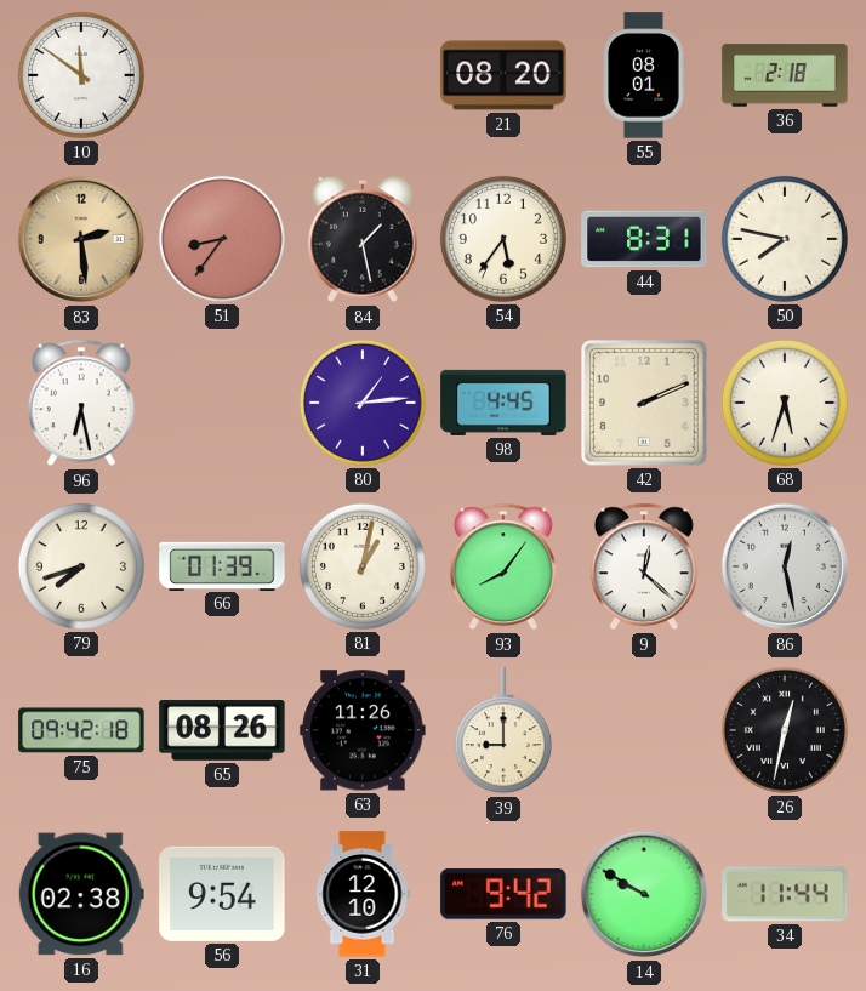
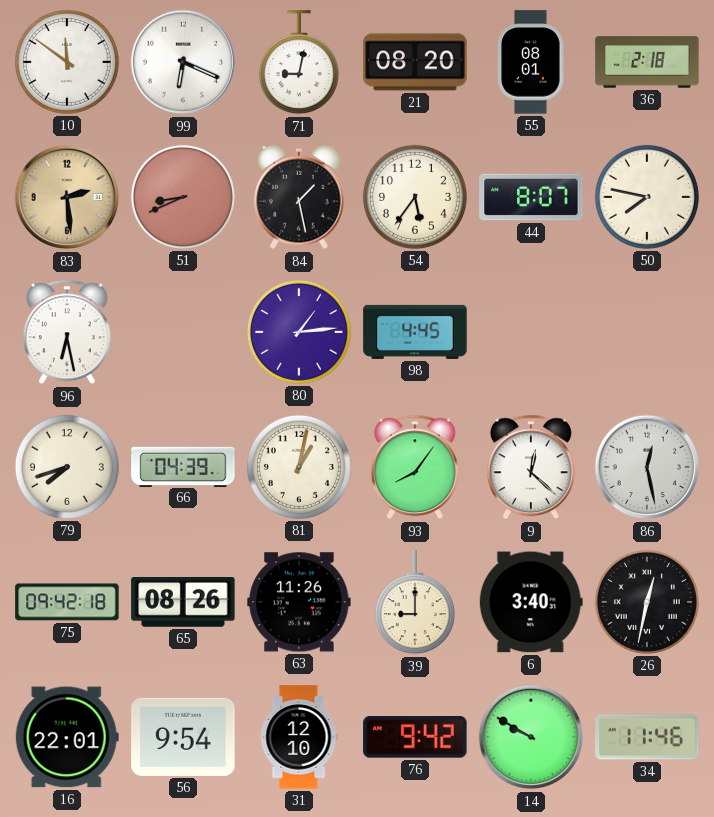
99: none -> 6:19 (183, 62)
71: none -> 9:02 (299, 63)
51: 8:36 -> 8:41 (183, 197)
44: 8:31 -> 8:07 (531, 197)
42: 2:11 -> none (644, 403)
68: 5:33 -> none (785, 403)
66: 01:39 -> 04:39 (183, 466)
6: none -> 3:40 (531, 602)
16: 02:38 -> 22:01 (67, 737)
34: 11:44 -> 11:46 (647, 737)
